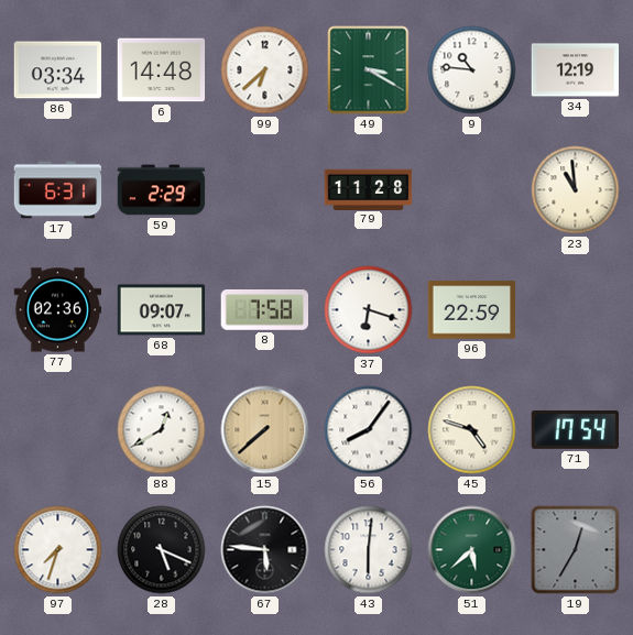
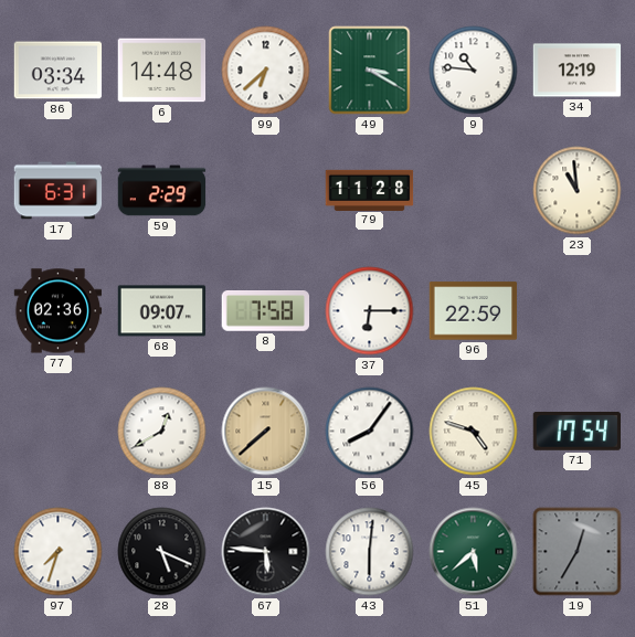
37: 6:18 -> 6:15 (370, 311)
